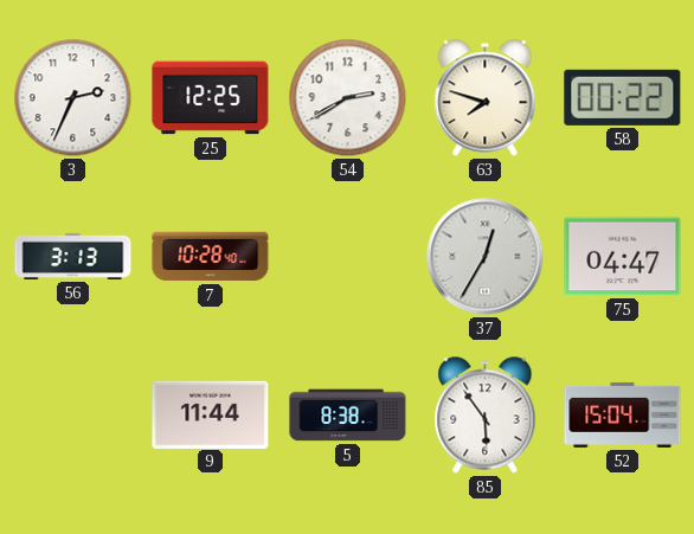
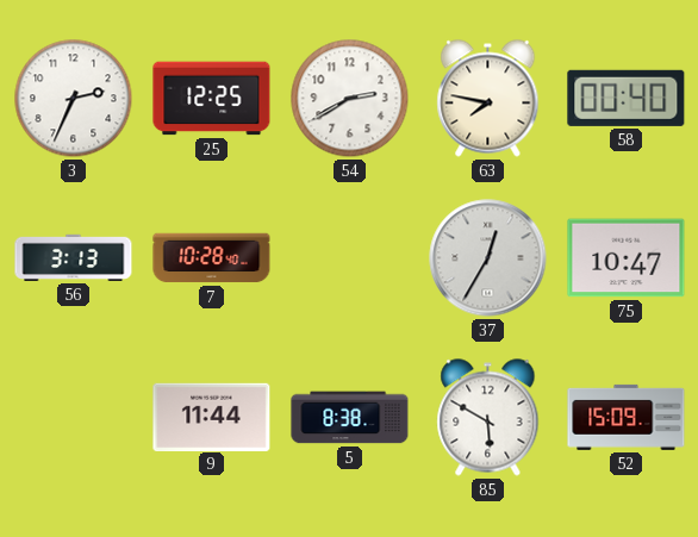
63: 7:48 -> 7:47 (488, 99)
58: 00:22 -> 00:40 (627, 98)
75: 04:47 -> 10:47 (627, 258)
85: 5:54 -> 5:50 (488, 418)
52: 15:04 -> 15:09 (627, 417)
